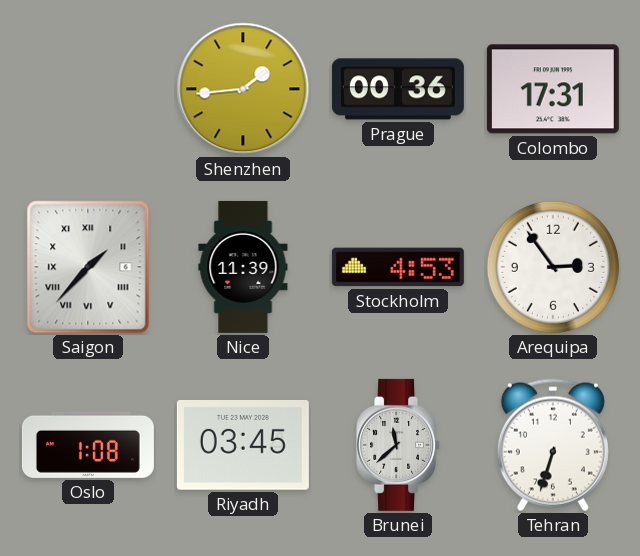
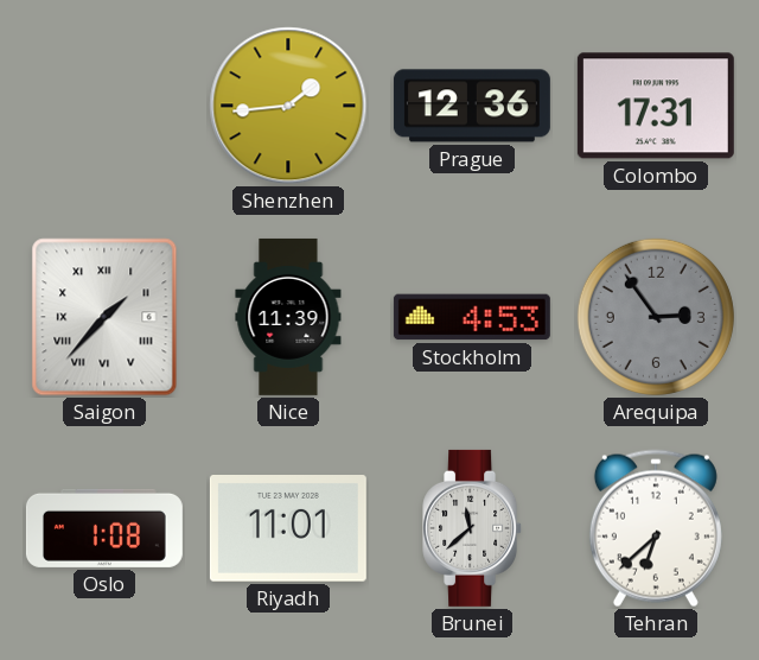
Prague: 00:36 -> 12:36 (472, 106)
Arequipa dial: white -> grey (656, 317)
Riyadh: 03:45 -> 11:01 (288, 529)
Tehran: 6:33 -> 6:38 (656, 528)
